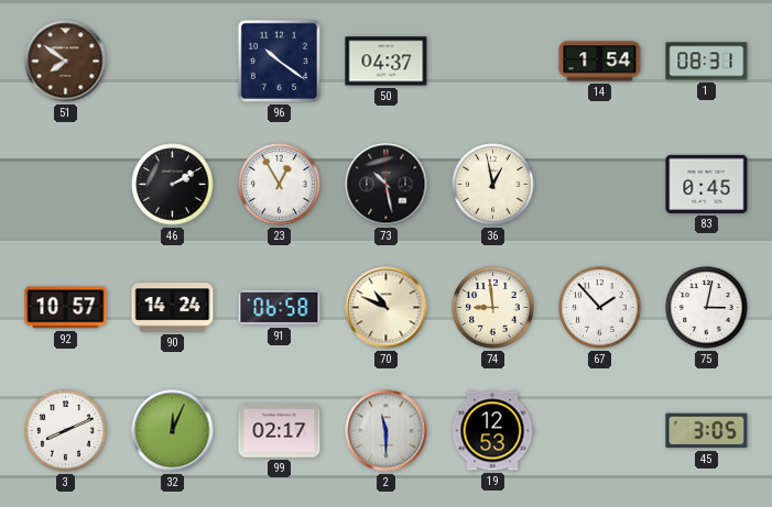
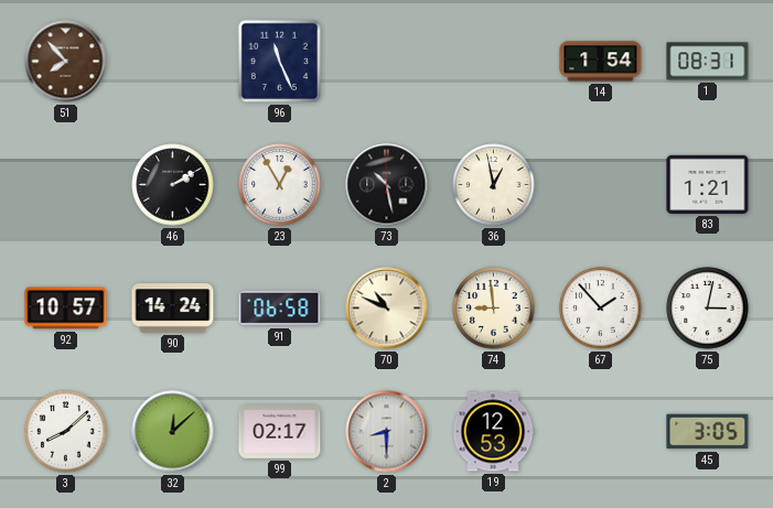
51: 7:51 -> 7:53 (66, 62)
96: 10:21 -> 11:26 (279, 61)
50: 04:37 -> none (387, 62)
83: 0:45 -> 1:21 (708, 184)
3: 8:11 -> 8:08 (66, 432)
32: 12:04 -> 12:08 (173, 432)
2: 11:30 -> 8:30 (387, 432)
